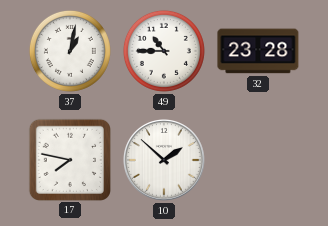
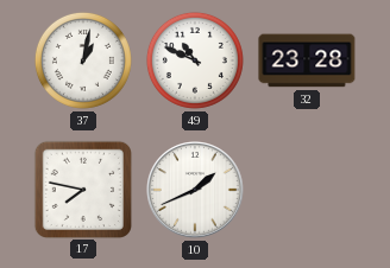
49: 10:45 -> 10:49 (195, 60)
10: 1:52 -> 1:41 (195, 190)
